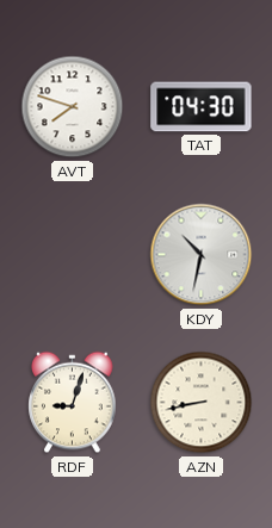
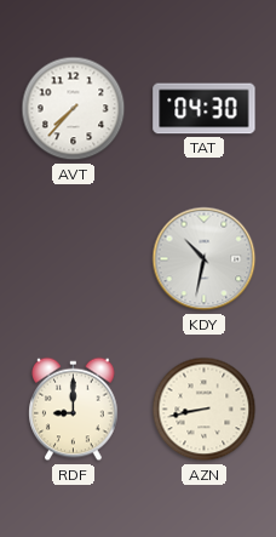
AVT: 7:48 -> 7:37 (74, 109)
RDF: 9:03 -> 9:00 (74, 410)
